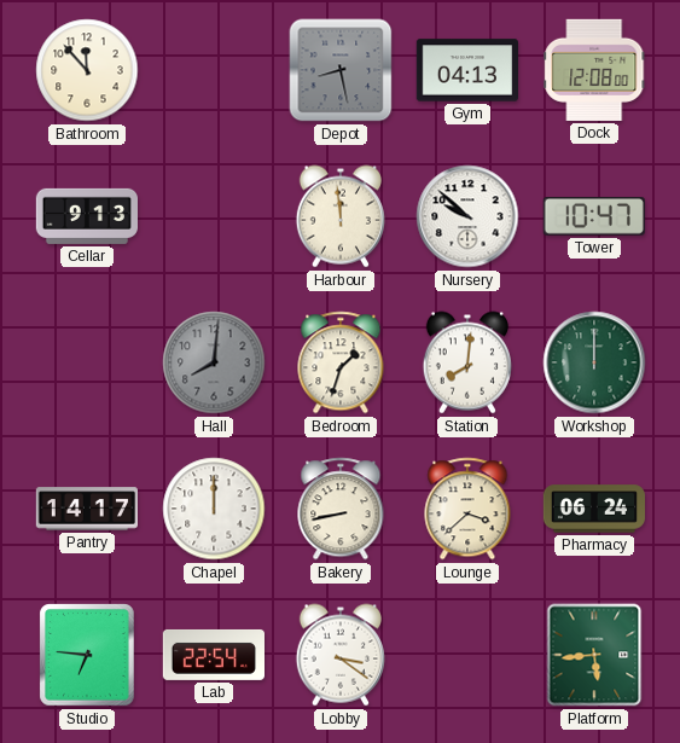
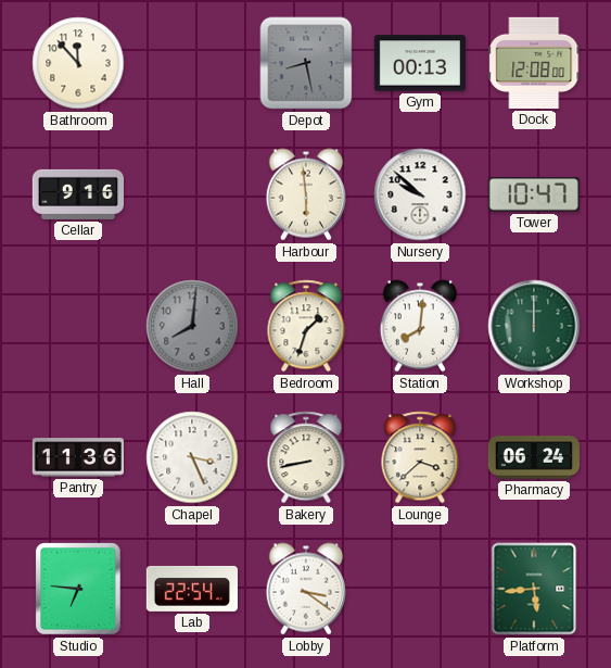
Gym: 04:13 -> 00:13 (419, 63)
Cellar: 9:13 -> 9:16 (77, 194)
Harbour: 11:59 -> 5:59 (306, 194)
Pantry: 14:17 -> 11:36 (77, 457)
Chapel: 12:00 -> 3:26 (192, 457)
